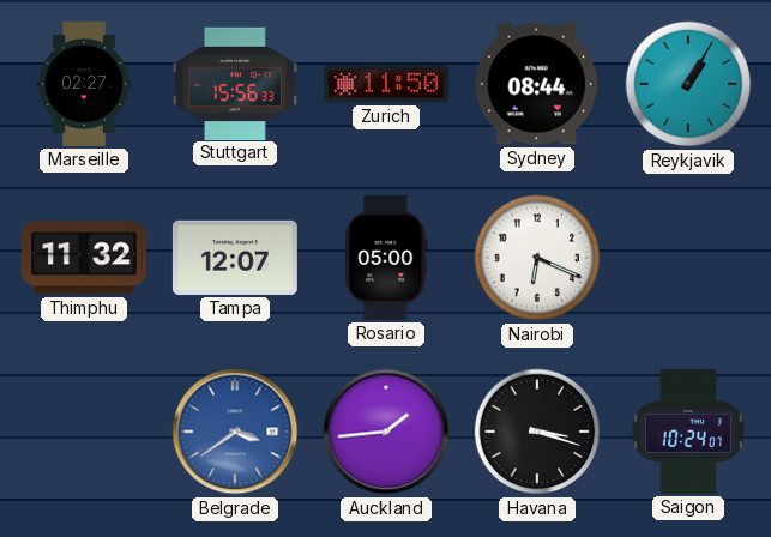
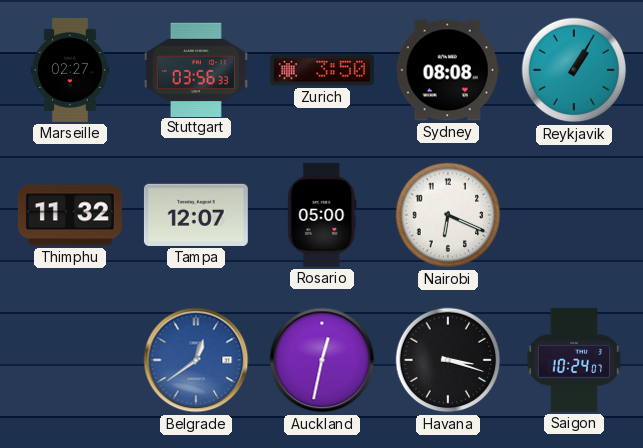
Stuttgart: 15:56 -> 03:56 (196, 69)
Zurich: 11:50 -> 3:50 (322, 70)
Sydney: 08:44 -> 08:08 (448, 70)
Belgrade: 3:39 -> 12:39 (196, 360)
Auckland: 1:44 -> 12:32 (322, 360)
